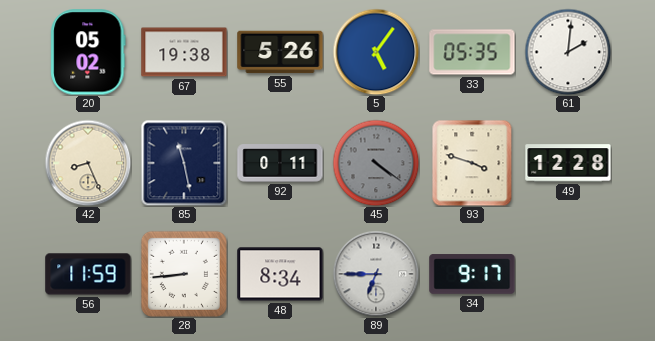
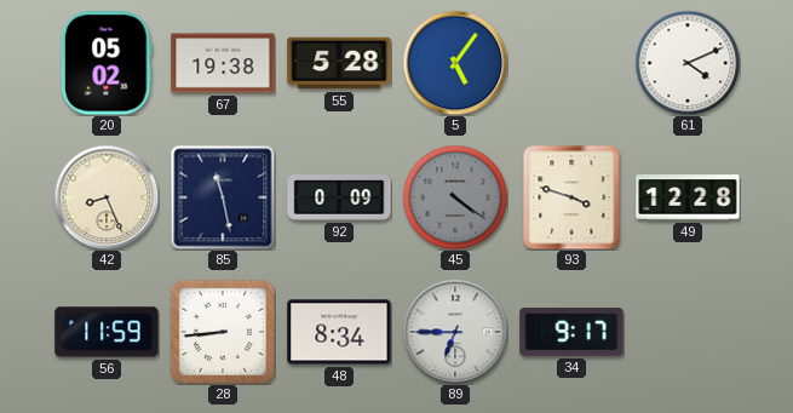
55: 5:26 -> 5:28 (339, 63)
33: 05:35 -> none (472, 52)
61: 2:01 -> 4:11 (688, 63)
92: 0:11 -> 0:09 (339, 197)
